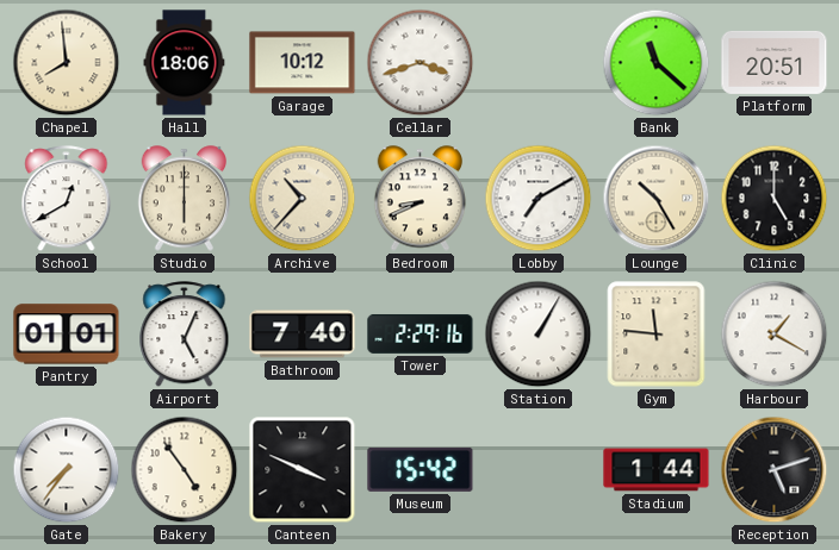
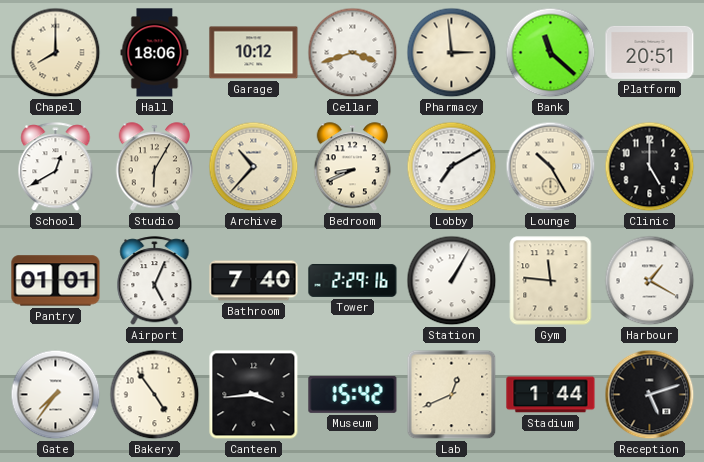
Chapel: 7:59 -> 8:00 (56, 53)
Pharmacy: none -> 2:59 (452, 53)
Studio: 6:00 -> 6:05 (155, 167)
Canteen: 3:49 -> 3:44 (254, 395)
Lab: none -> 12:41 (452, 395)
